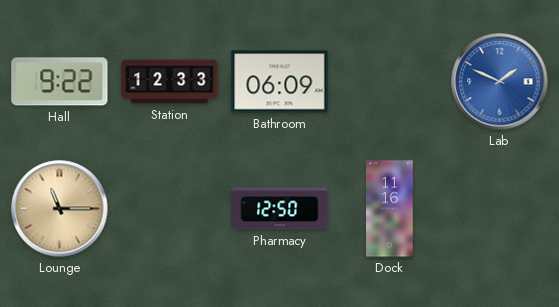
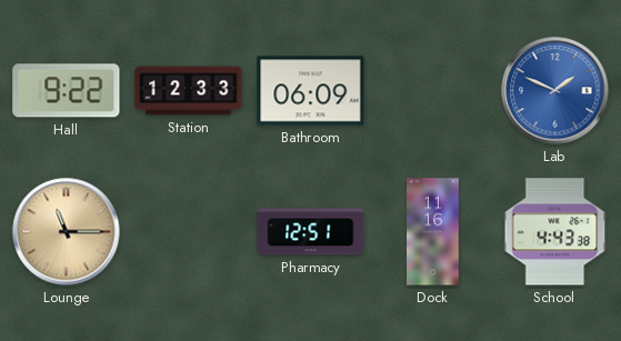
Pharmacy: 12:50 -> 12:51 (311, 232)
School: none -> 4:43 (555, 232)
